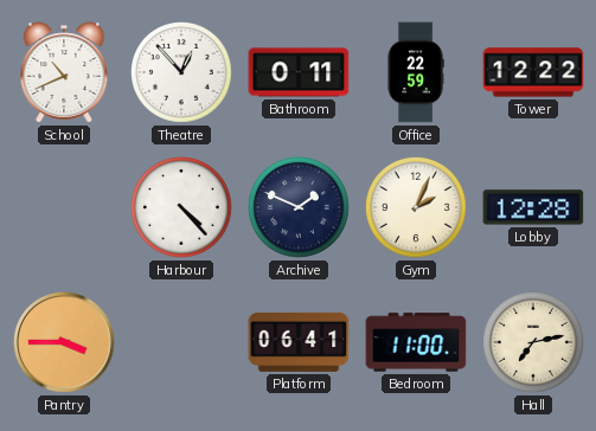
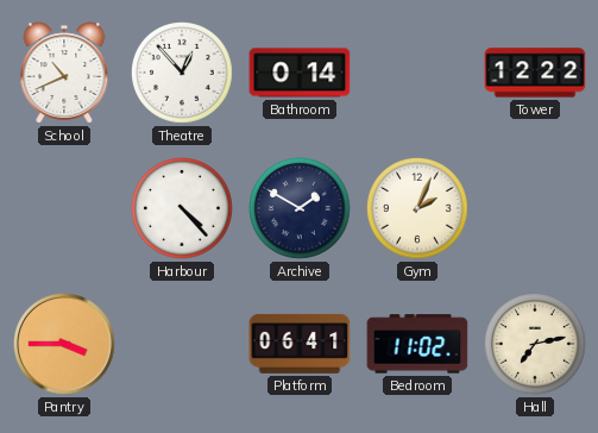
Bathroom: 0:11 -> 0:14 (300, 73)
Office: 22:59 -> none (416, 72)
Archive: 1:49 -> 1:50 (301, 209)
Lobby: 12:28 -> none (533, 207)
Bedroom: 11:00 -> 11:02 (417, 344)
